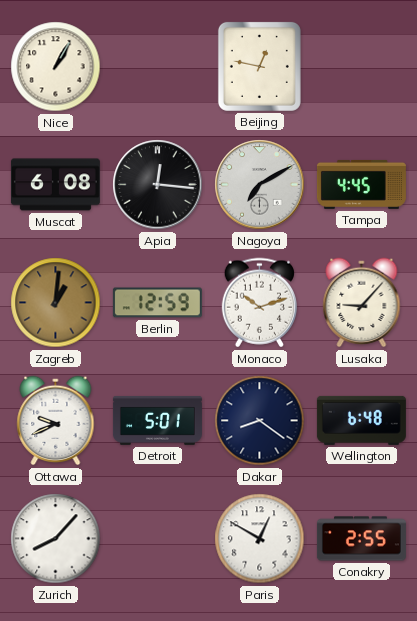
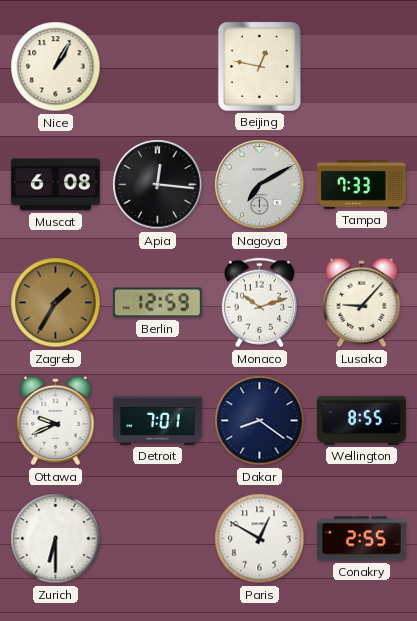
Tampa: 4:45 -> 7:33 (361, 184)
Zagreb: 1:01 -> 1:35 (56, 303)
Detroit: 5:01 -> 7:01 (157, 420)
Wellington: 6:48 -> 8:55 (361, 420)
Zurich: 8:07 -> 6:30 (56, 539)
